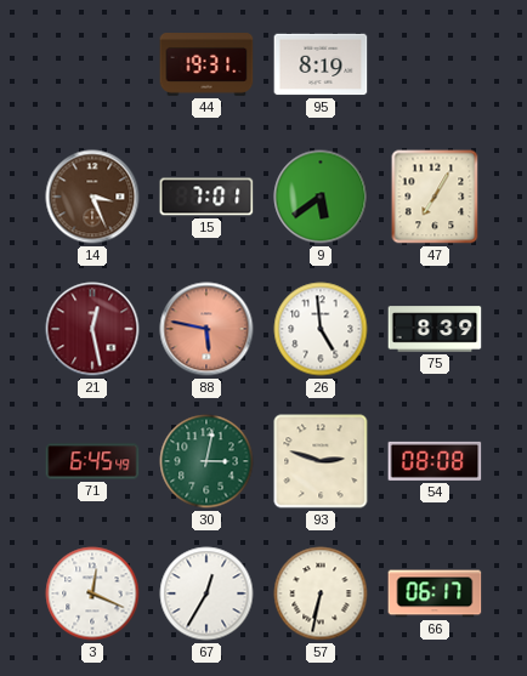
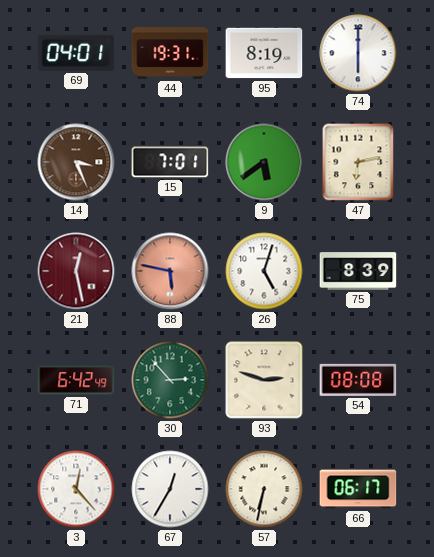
69: none -> 04:01 (76, 53)
74: none -> 6:00 (358, 53)
47: 7:05 -> 6:13 (358, 162)
26: 4:59 -> 5:03 (264, 271)
71: 6:45 -> 6:42 (76, 380)
30: 3:02 -> 2:53 (170, 380)
3: 12:19 -> 12:23 (76, 489)
